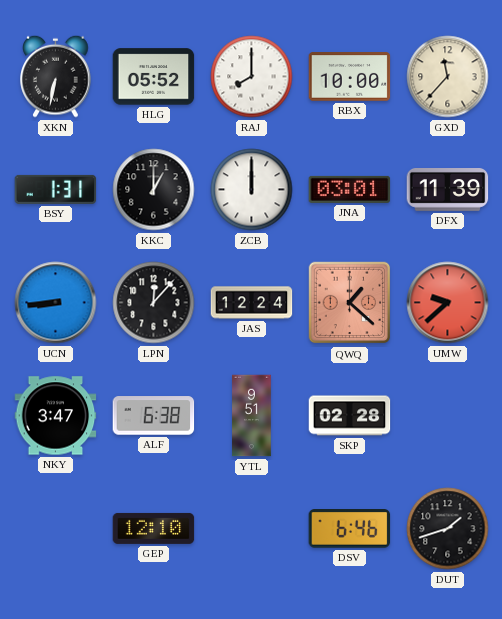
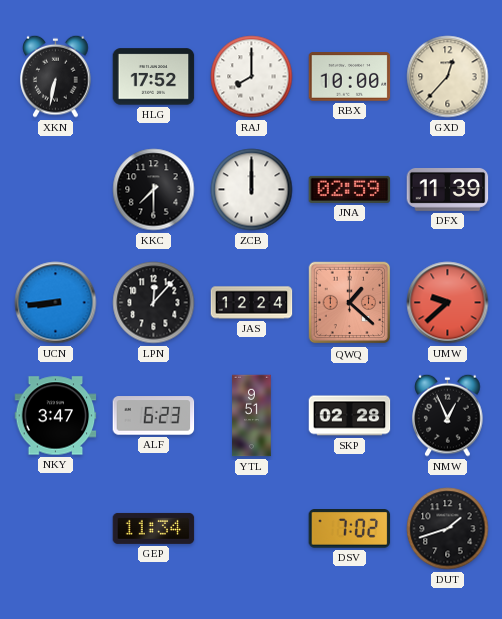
HLG: 05:52 -> 17:52 (154, 77)
GXD: 11:37 -> 12:37 (448, 77)
BSY: 1:31 -> none (56, 189)
KKC: 1:00 -> 7:30 (154, 190)
JNA: 03:01 -> 02:59 (350, 189)
ALF: 6:38 -> 6:23 (154, 416)
NMW: none -> 12:56 (448, 415)
GEP: 12:10 -> 11:34 (154, 528)
DSV: 6:46 -> 7:02 (350, 529)
